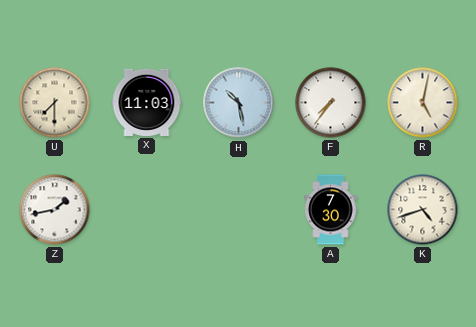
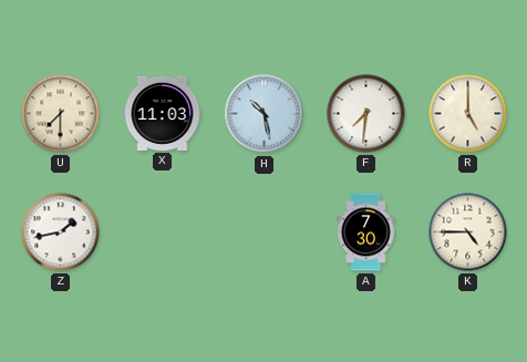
F: 7:36 -> 7:31 (366, 114)
R: 5:02 -> 5:00 (468, 114)
K: 4:42 -> 4:45 (468, 232)
